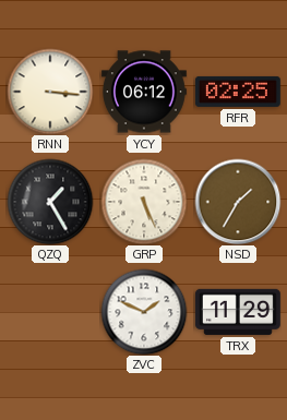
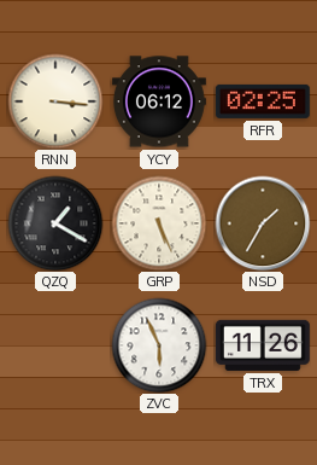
QZQ: 1:25 -> 1:20 (55, 223)
ZVC: 1:49 -> 5:56 (159, 345)
TRX: 11:29 -> 11:26 (263, 345)
